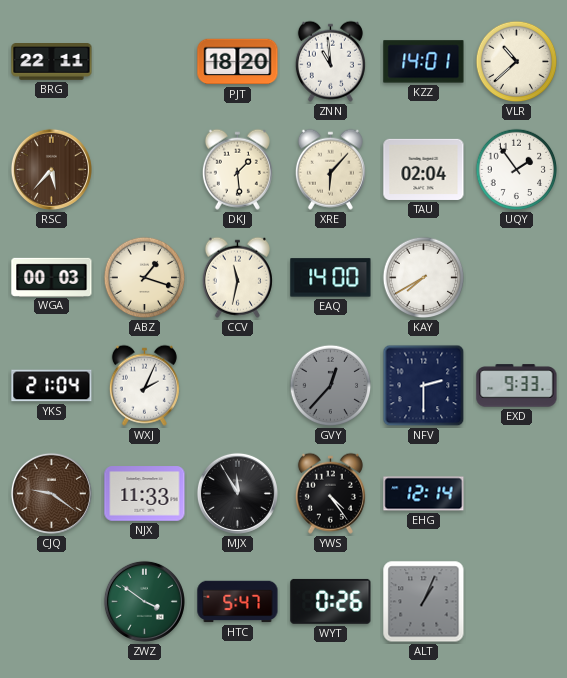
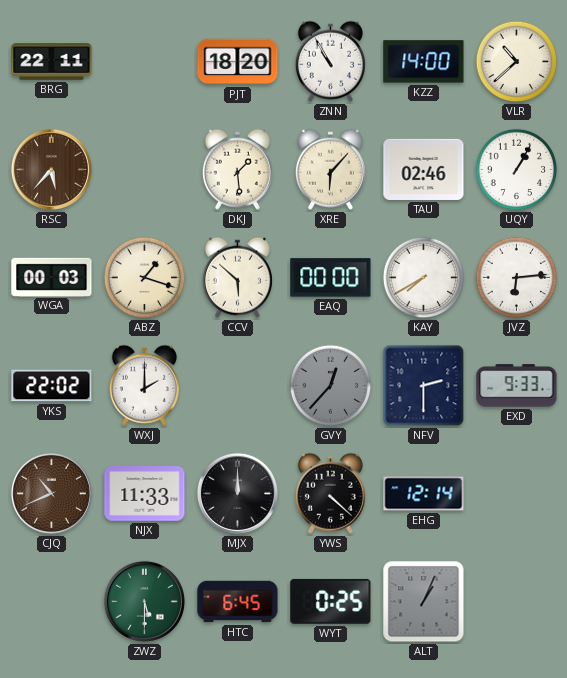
ZNN: 10:59 -> 10:55 (330, 61)
KZZ: 14:01 -> 14:00 (424, 62)
TAU: 02:04 -> 02:46 (424, 169)
UQY: 1:54 -> 1:05 (517, 170)
CCV: 11:32 -> 5:52 (237, 277)
EAQ: 14:00 -> 00:00 (331, 278)
JVZ: none -> 6:14 (517, 278)
YKS: 21:04 -> 22:02 (52, 386)
WXJ: 2:04 -> 2:00 (144, 385)
CJQ: 9:21 -> 10:41 (51, 493)
MJX: 11:55 -> 12:00 (237, 493)
YWS: 4:24 -> 4:22 (330, 493)
ZWZ: 3:51 -> 5:30 (144, 601)
HTC: 5:47 -> 6:45 (238, 602)
WYT: 0:26 -> 0:25 (331, 601)
